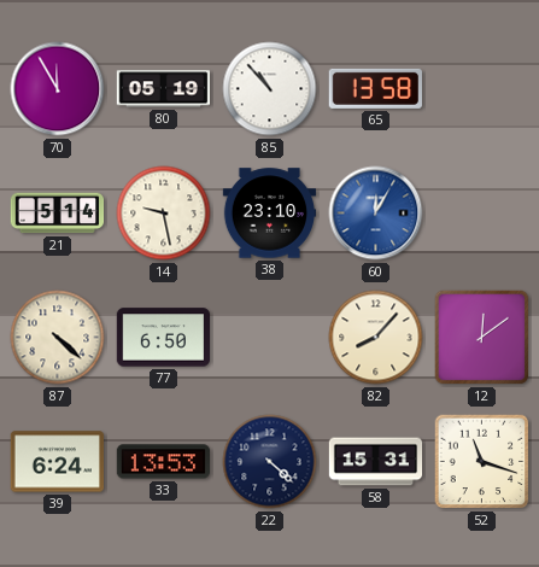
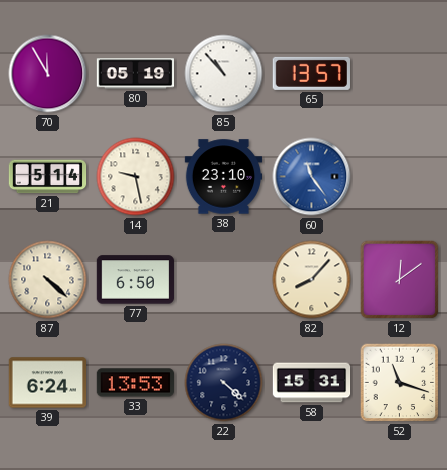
65: 13:58 -> 13:57 (311, 73)
60: 12:05 -> 11:24 (312, 177)
